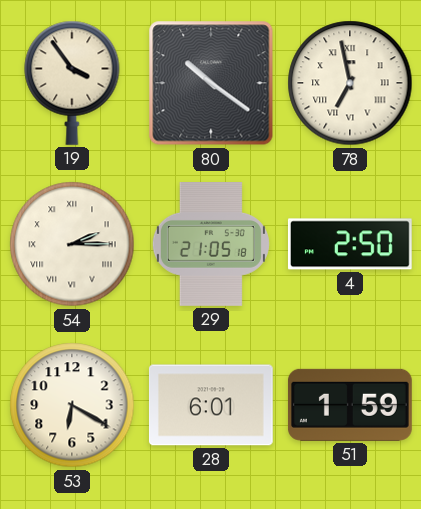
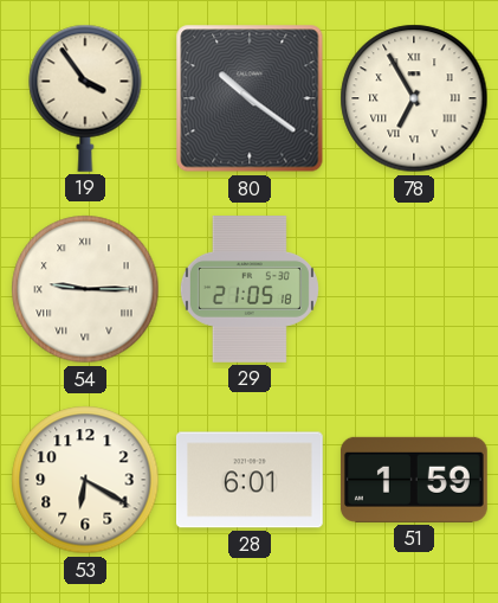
78: 6:58 -> 6:55 (414, 98)
54: 2:15 -> 9:15 (85, 289)
4: 2:50 -> none (350, 244)
